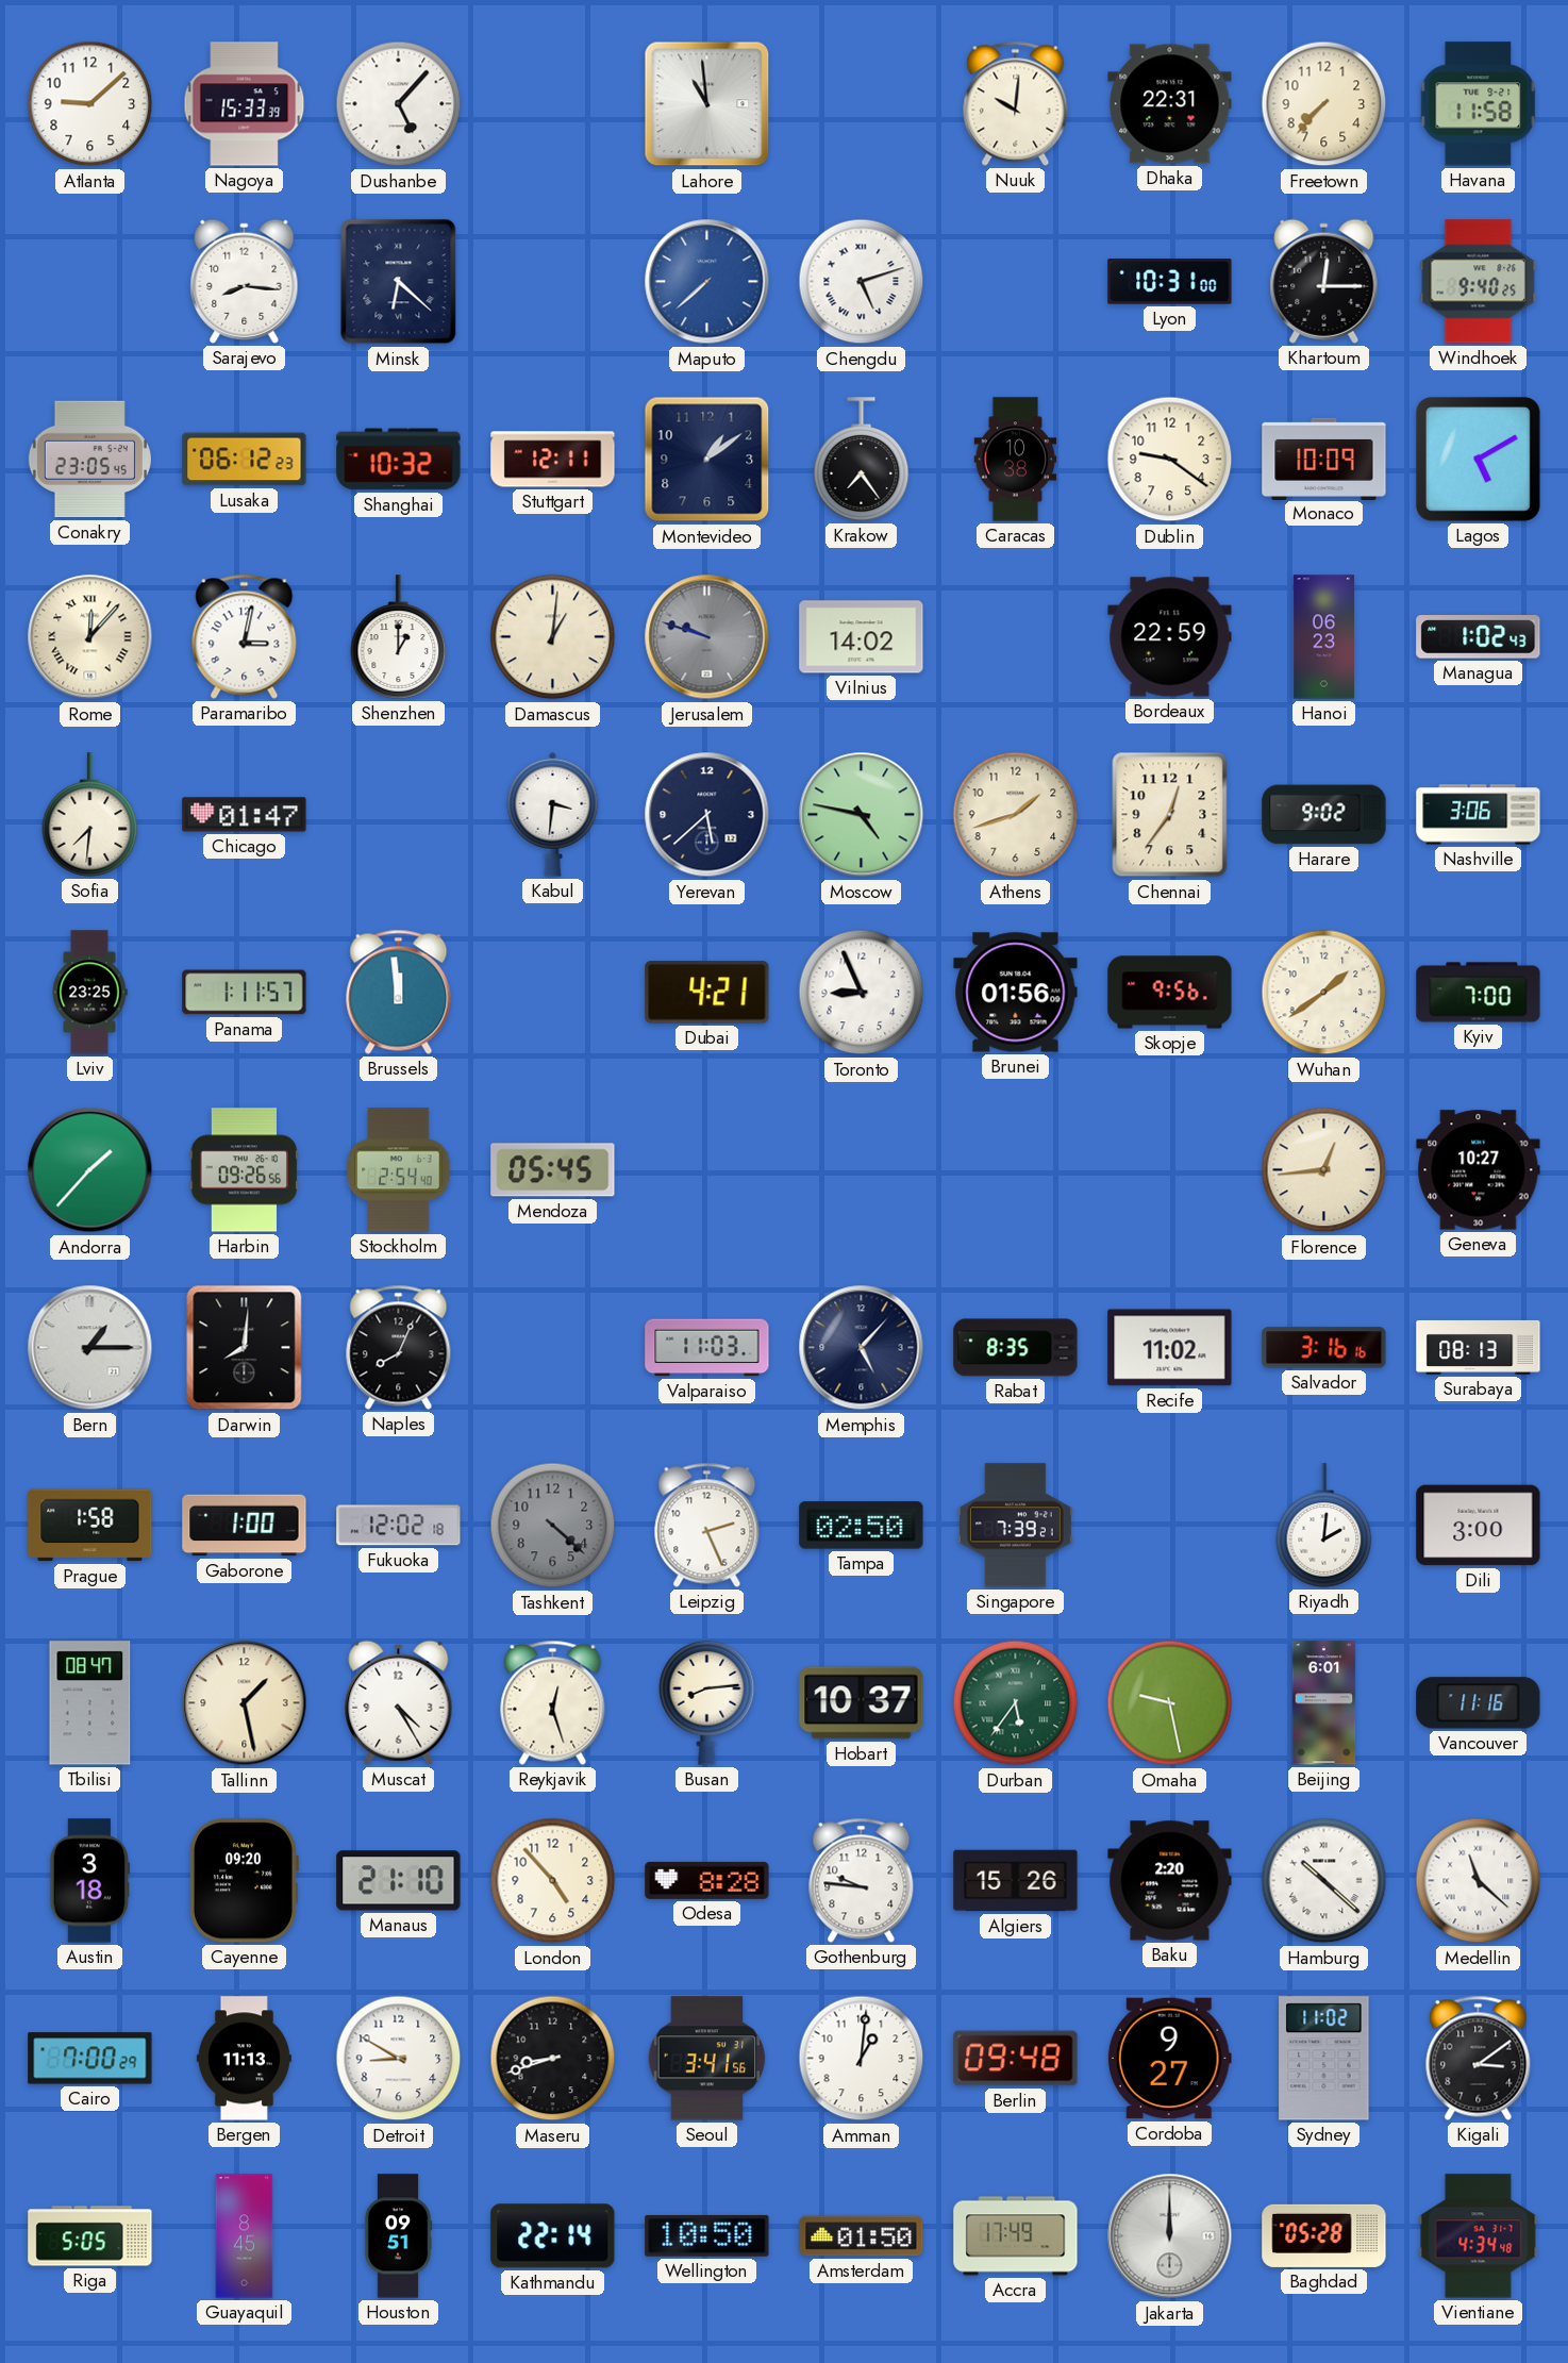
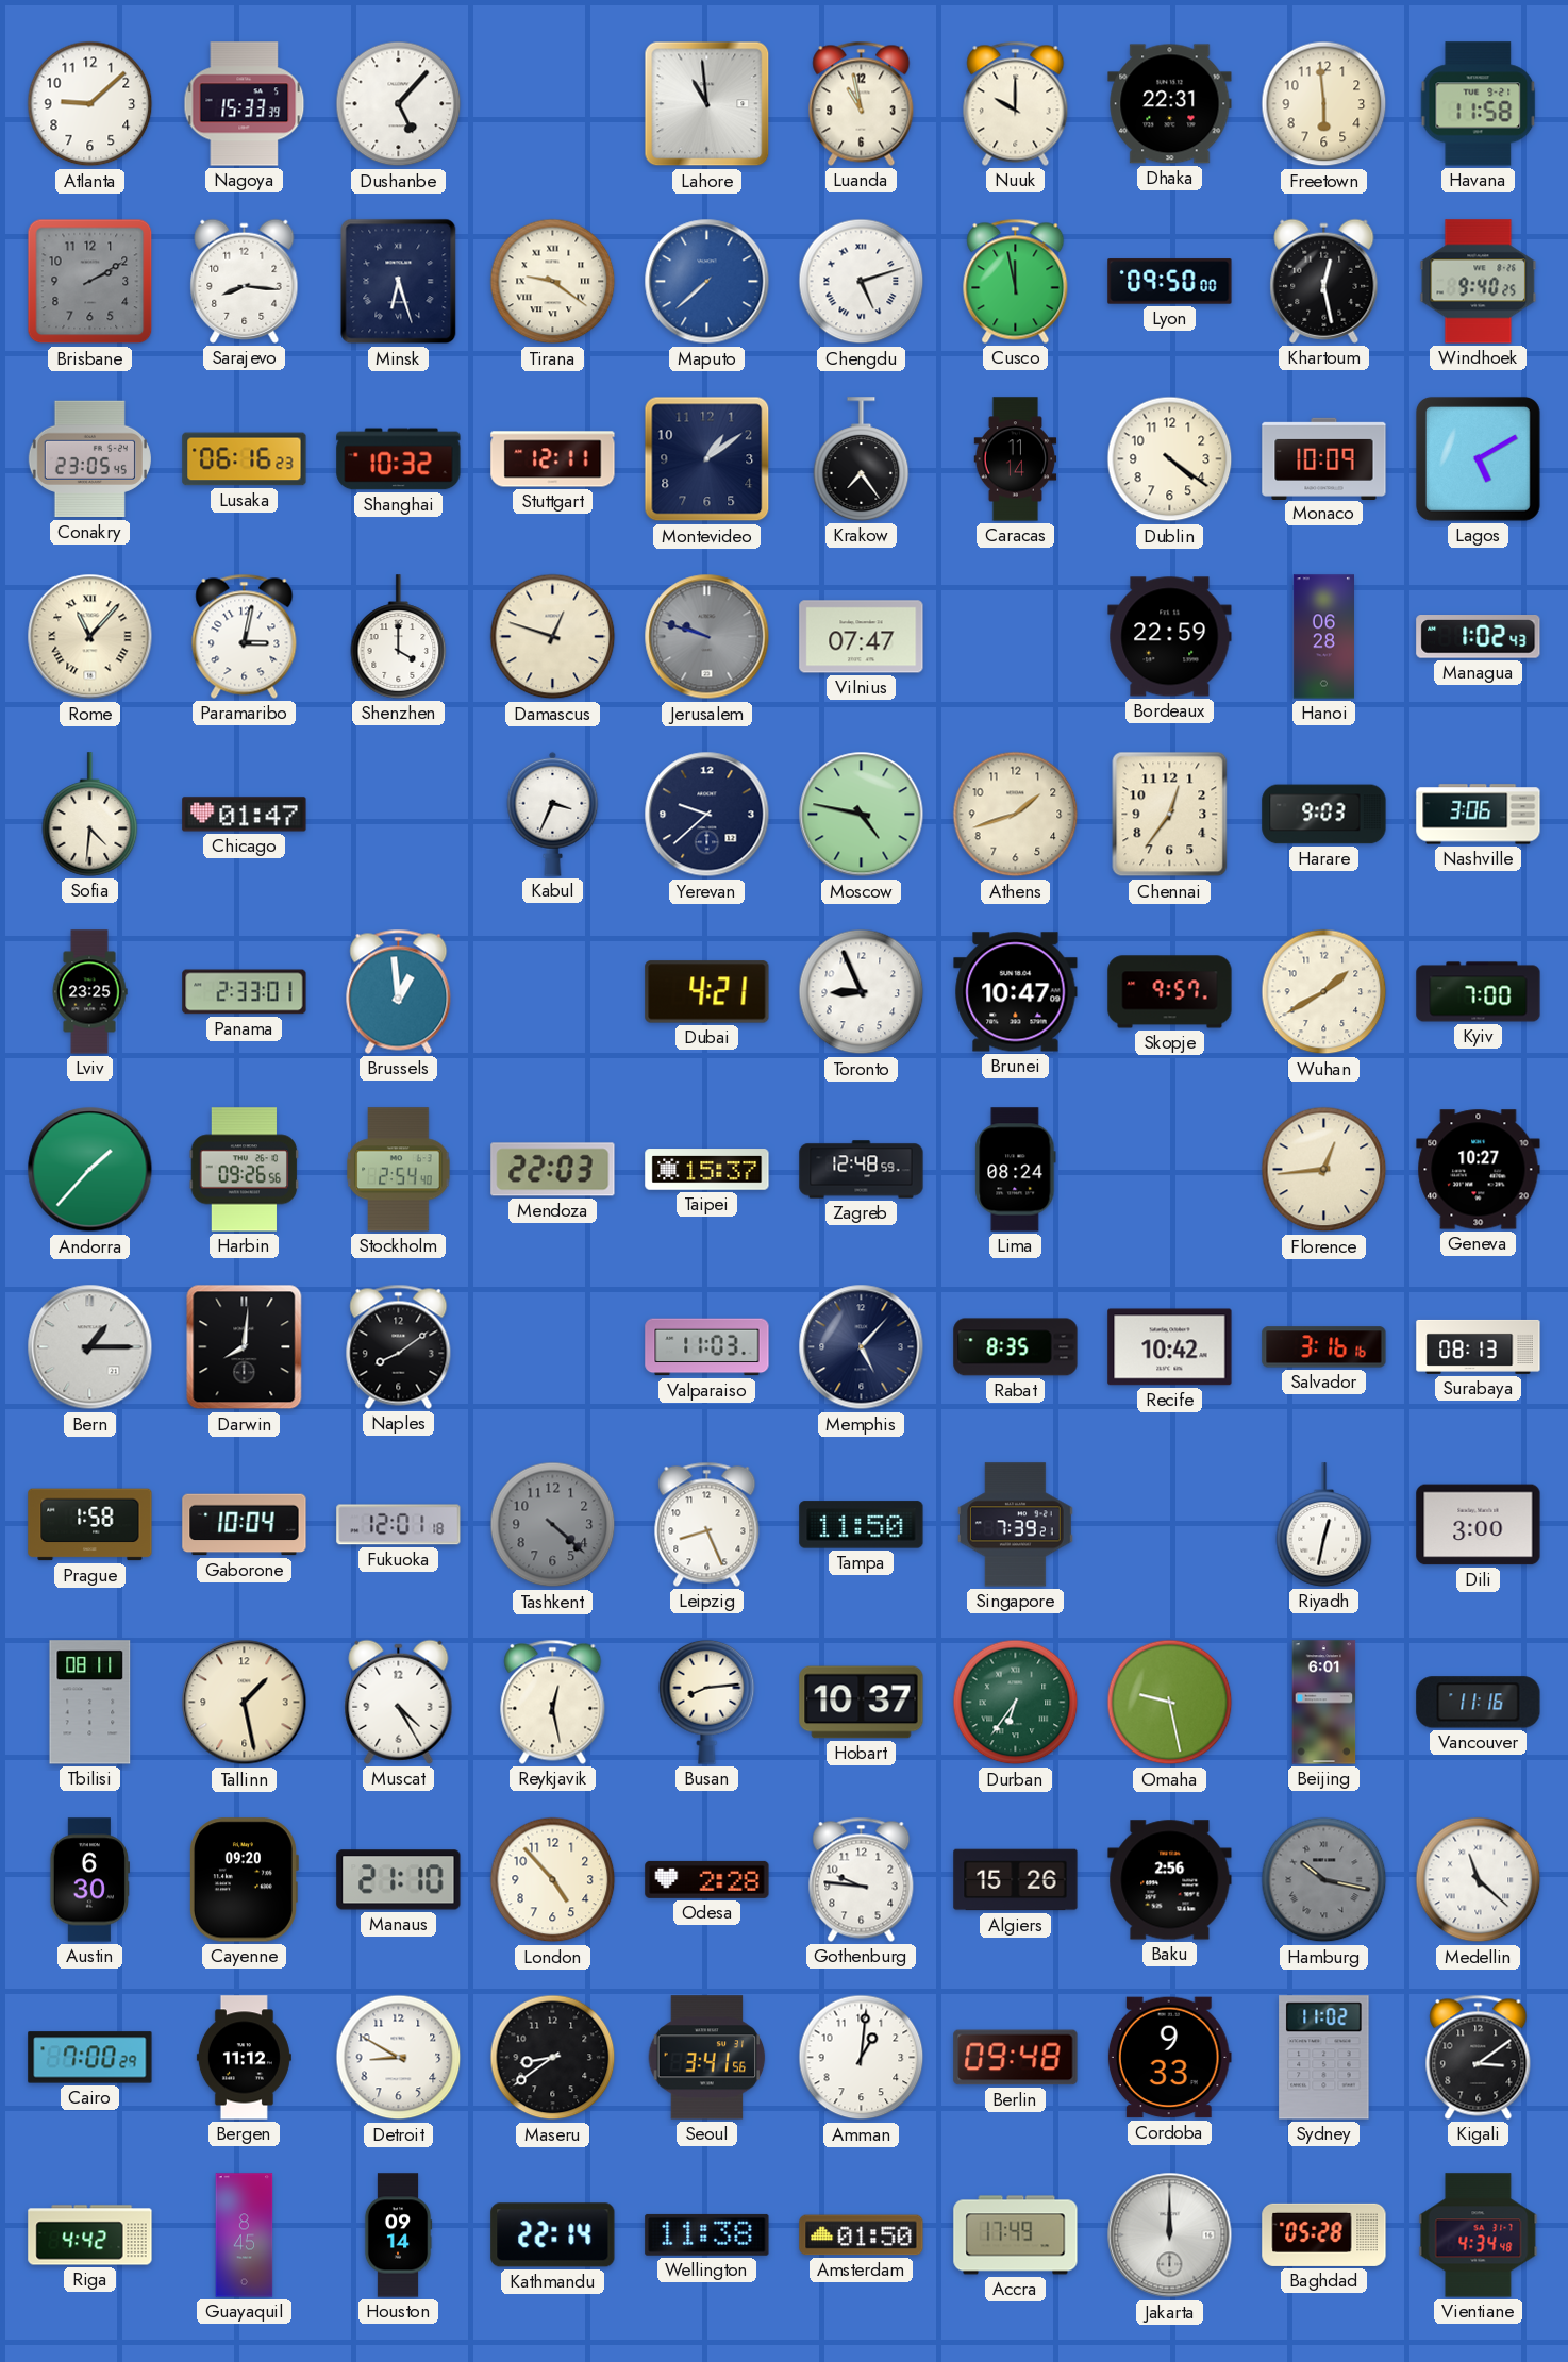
Luanda: none -> 10:58 (862, 103)
Nuuk: 10:01 -> 10:00 (1016, 103)
Freetown: 7:37 -> 5:59 (1324, 104)
Brisbane: none -> 2:10 (90, 282)
Minsk: 6:22 -> 6:27 (399, 282)
Tirana: none -> 9:21 (553, 282)
Cusco: none -> 11:58 (1016, 281)
Lyon: 10:31 -> 09:50 (1170, 282)
Khartoum: 12:15 -> 12:28 (1324, 281)
Lusaka: 06:12 -> 06:16 (245, 459)
Caracas: 10:38 -> 11:14 (1016, 459)
Dublin: 9:21 -> 4:21 (1170, 459)
Rome: 12:07 -> 11:07 (90, 637)
Shenzhen: 1:00 -> 4:00 (399, 637)
Damascus: 1:01 -> 12:48 (553, 637)
Vilnius: 14:02 -> 07:47 (862, 637)
Hanoi: 06:23 -> 06:28 (1324, 637)
Sofia: 7:31 -> 4:31 (90, 815)
Kabul: 3:31 -> 3:34 (553, 814)
Yerevan: 5:38 -> 9:38 (707, 815)
Harare: 9:02 -> 9:03 (1324, 815)
Panama: 1:11 -> 2:33 (245, 992)
Brussels: 11:59 -> 12:59 (399, 991)
Brunei: 01:56 -> 10:47 (1016, 992)
Skopje: 9:56 -> 9:57 (1170, 992)
Wuhan: 1:39 -> 1:40 (1324, 992)
Mendoza: 05:45 -> 22:03 (553, 1170)
Taipei: none -> 15:37 (707, 1170)
Zagreb: none -> 12:48 (862, 1170)
Lima: none -> 08:24 (1016, 1170)
Naples: 8:04 -> 8:09 (399, 1346)
Recife: 11:02 -> 10:42 (1170, 1347)
Gaborone: 1:00 -> 10:04 (245, 1525)
Fukuoka: 12:02 -> 12:01 (399, 1525)
Leipzig: 2:26 -> 8:26 (707, 1524)
Tampa: 02:50 -> 11:50 (862, 1525)
Riyadh: 2:01 -> 12:32 (1324, 1525)
Tbilisi: 08:47 -> 08:11 (90, 1703)
Reykjavik: 12:27 -> 12:28 (553, 1702)
Durban: 5:36 -> 6:36 (1016, 1703)
Austin: 3:18 -> 6:30 (90, 1880)
Odesa: 8:28 -> 2:28 (707, 1879)
Baku: 2:20 -> 2:56 (1170, 1880)
Hamburg: 10:22 -> 10:17 (1324, 1880)
Hamburg dial: white -> grey (1324, 1880)
Bergen: 11:13 -> 11:12 (244, 2058)
Maseru: 8:42 -> 8:39 (553, 2058)
Cordoba: 9:27 -> 9:33 (1169, 2058)
Riga: 5:05 -> 4:42 (90, 2235)
Houston: 09:51 -> 09:14 (398, 2235)
Wellington: 10:50 -> 11:38 (707, 2234)
